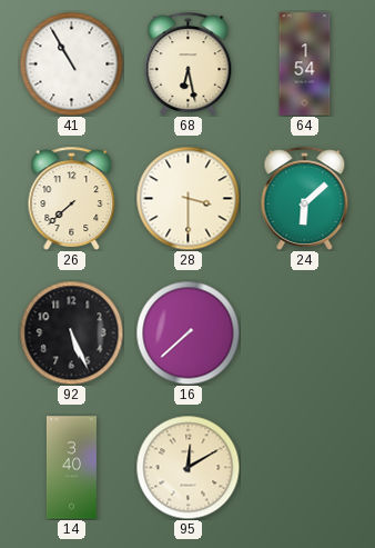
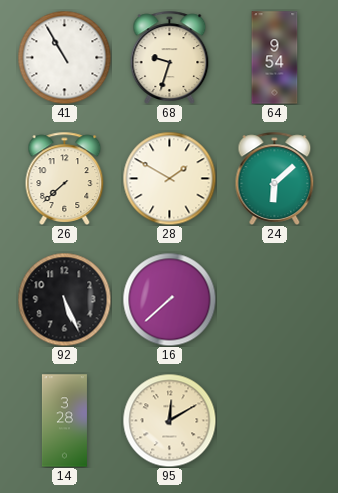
68: 6:28 -> 9:33 (170, 57)
64: 1:54 -> 9:54 (275, 58)
28: 3:30 -> 1:50 (169, 178)
14: 3:40 -> 3:28 (64, 421)
